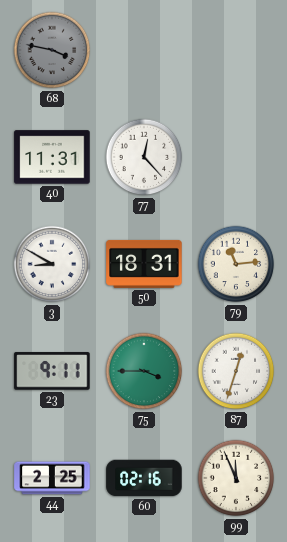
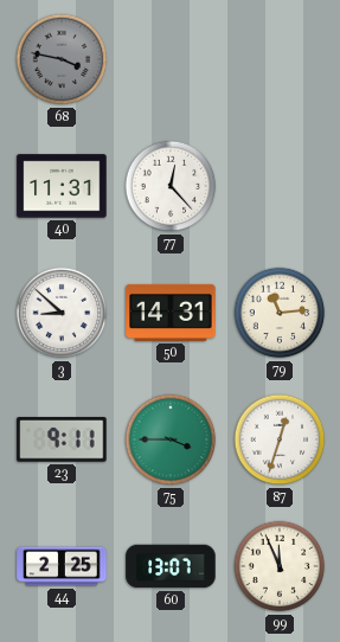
3: 8:50 -> 8:52 (62, 313)
50: 18:31 -> 14:31 (171, 313)
60: 02:16 -> 13:07 (171, 566)
